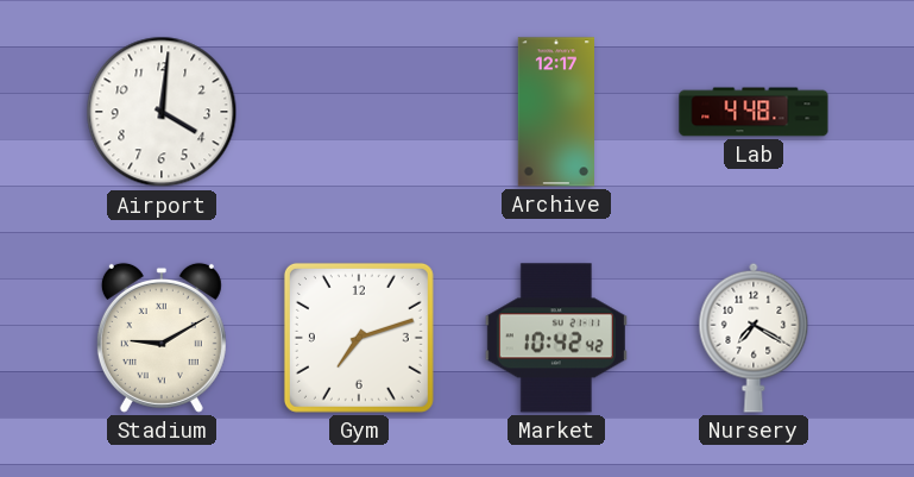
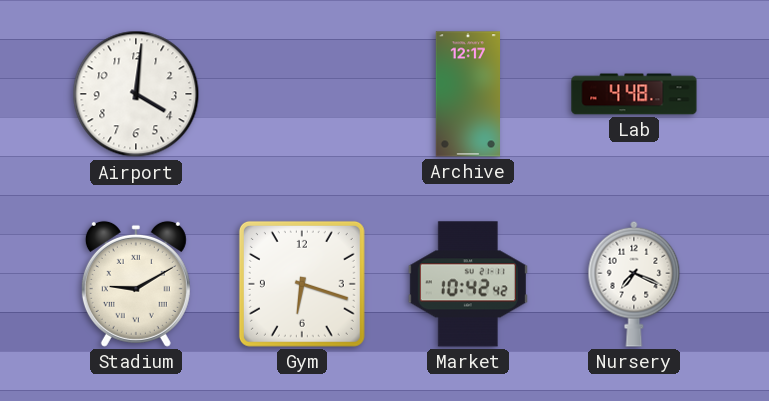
Gym: 7:12 -> 6:18 (302, 284)
Nursery: 7:20 -> 7:19 (634, 284)
